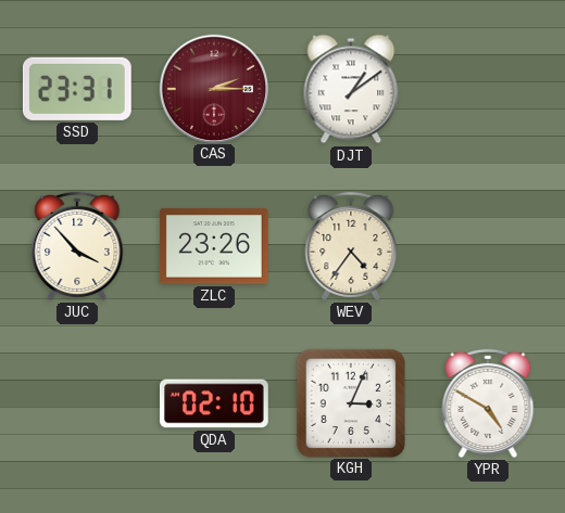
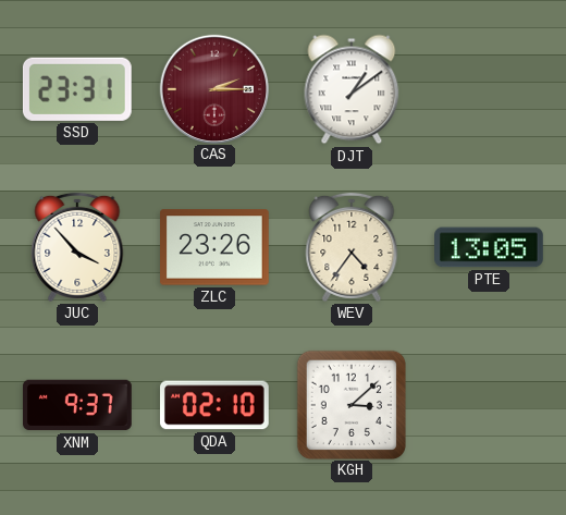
PTE: none -> 13:05 (490, 247)
XNM: none -> 9:37 (78, 405)
KGH: 3:04 -> 3:08 (350, 404)
YPR: 4:50 -> none (488, 403)
